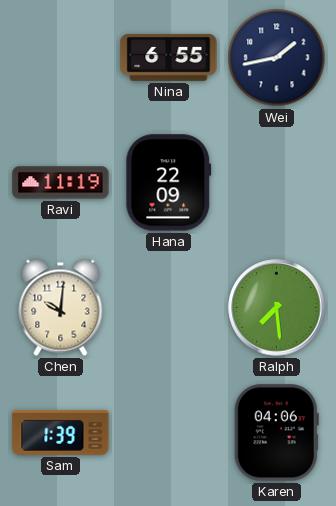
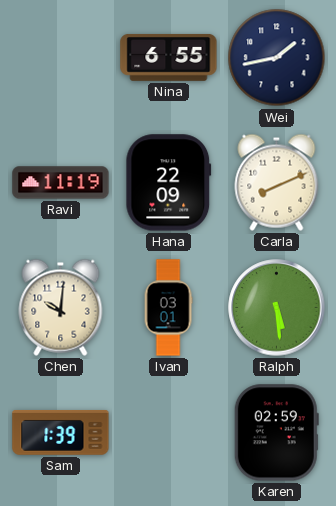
Carla: none -> 8:11 (277, 182)
Ivan: none -> 03:01 (168, 308)
Ralph: 7:29 -> 5:29 (277, 308)
Karen: 04:06 -> 02:59 (276, 433)
